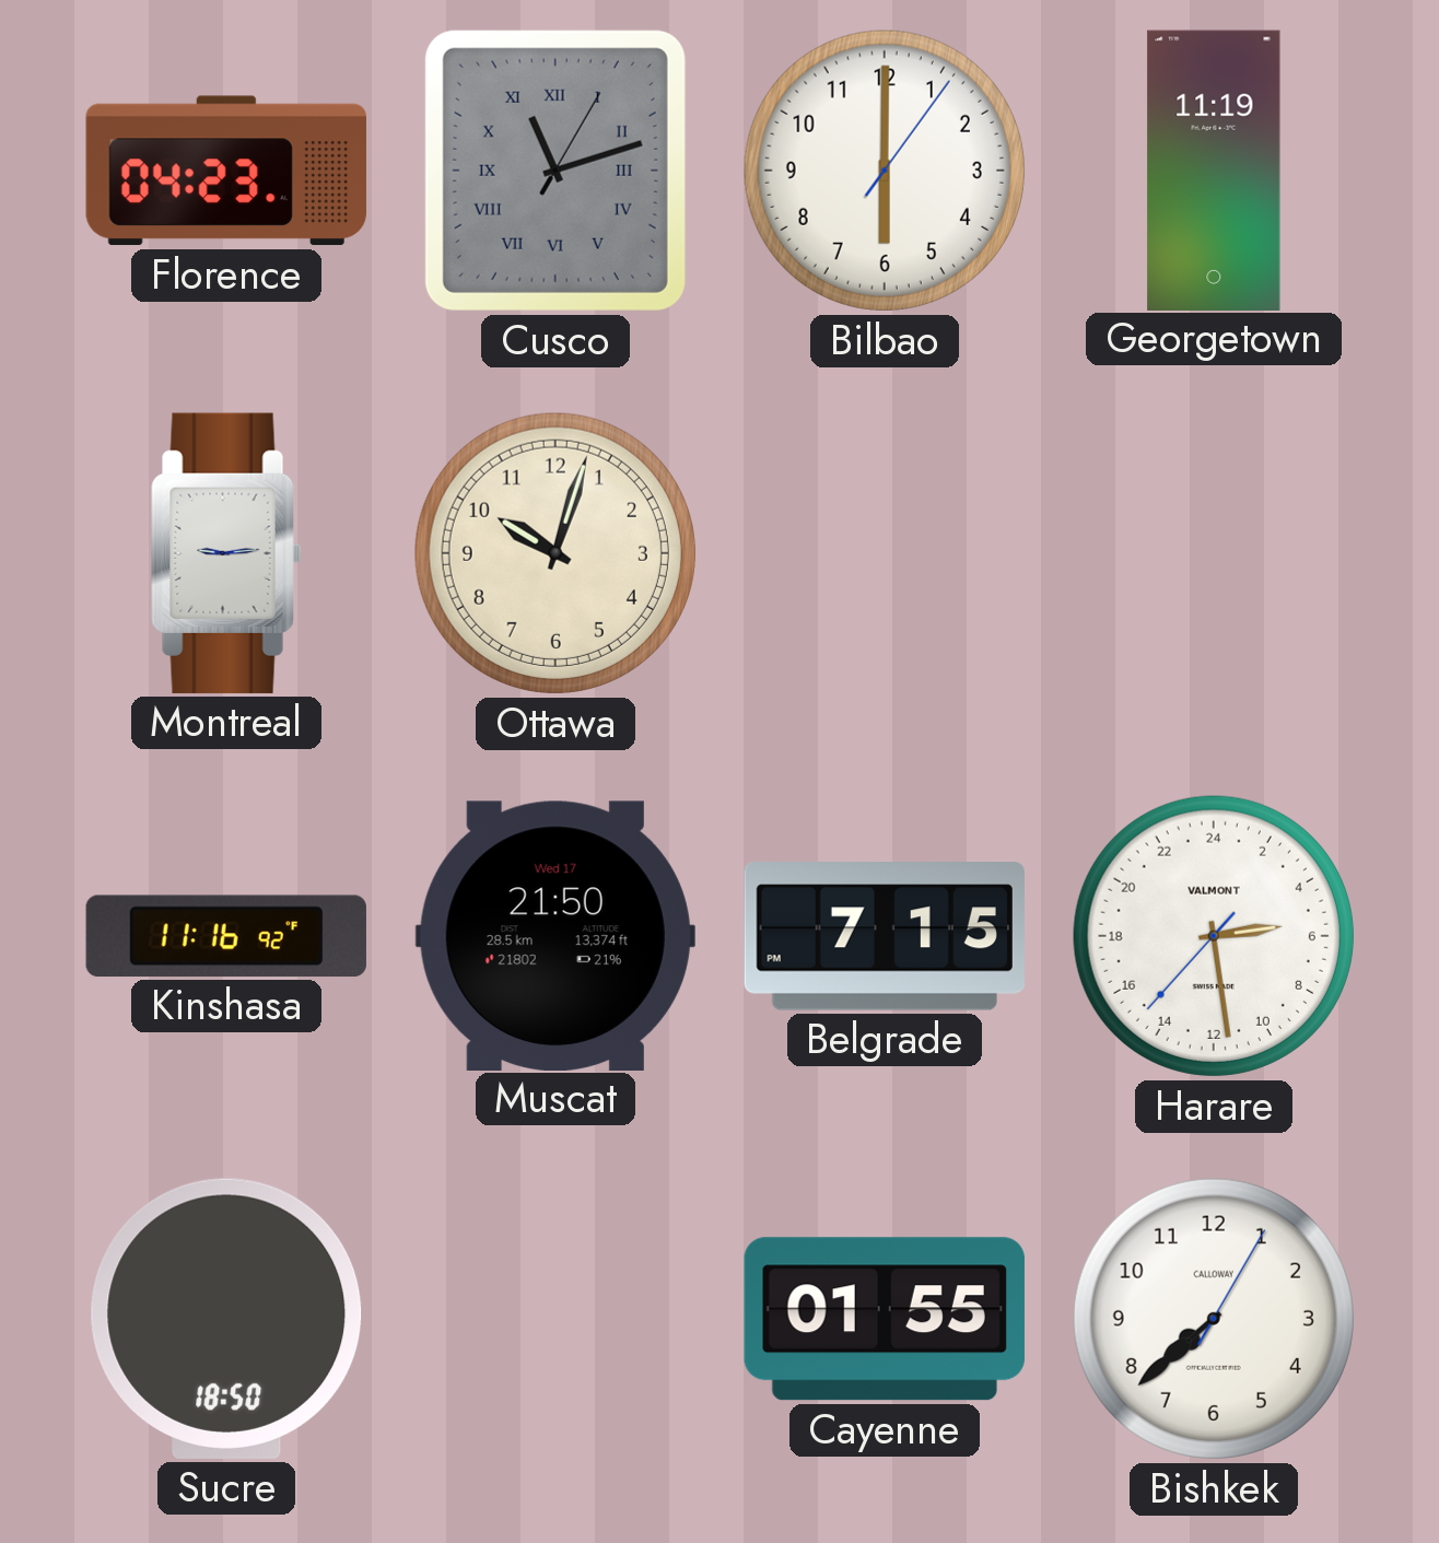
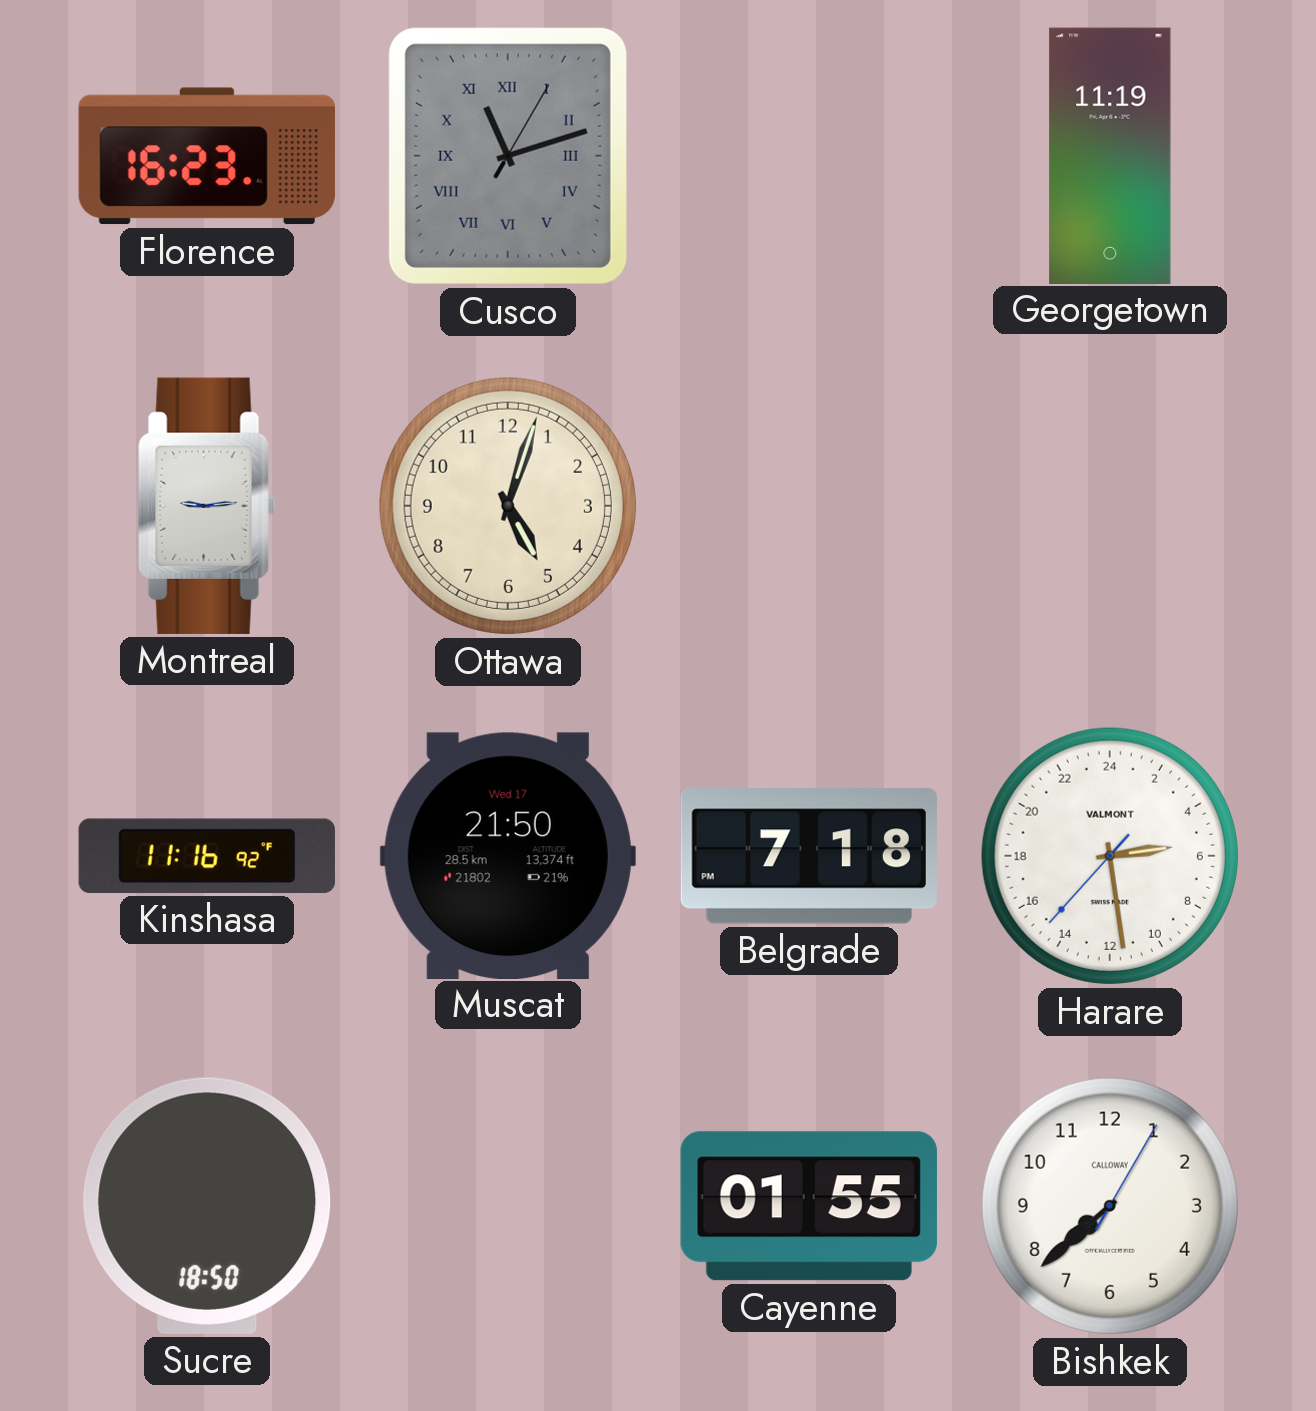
Florence: 04:23 -> 16:23 (207, 156)
Bilbao: 6:00 -> none (885, 171)
Ottawa: 10:03 -> 5:03 (508, 506)
Belgrade: 7:15 -> 7:18 (809, 856)
